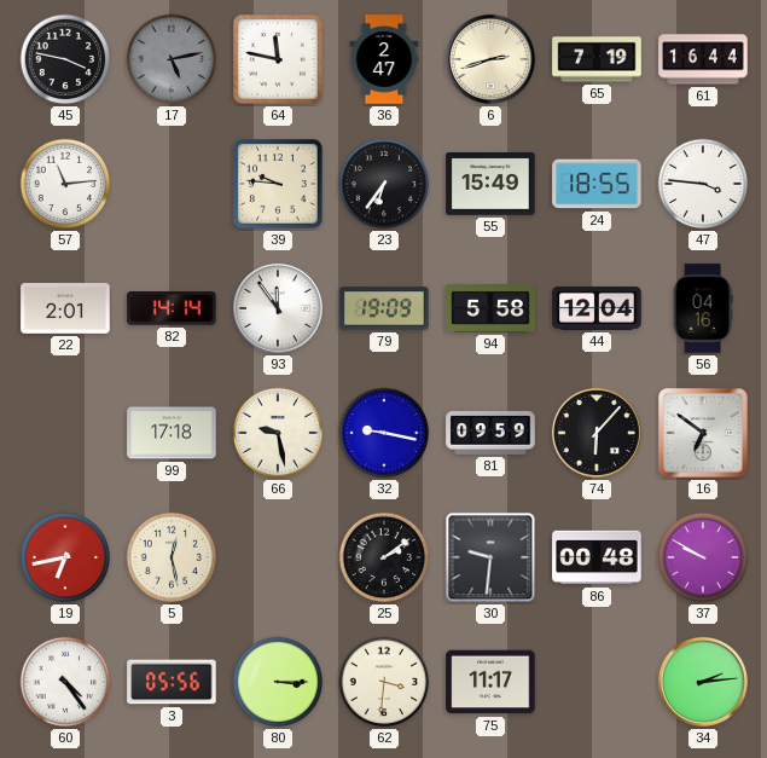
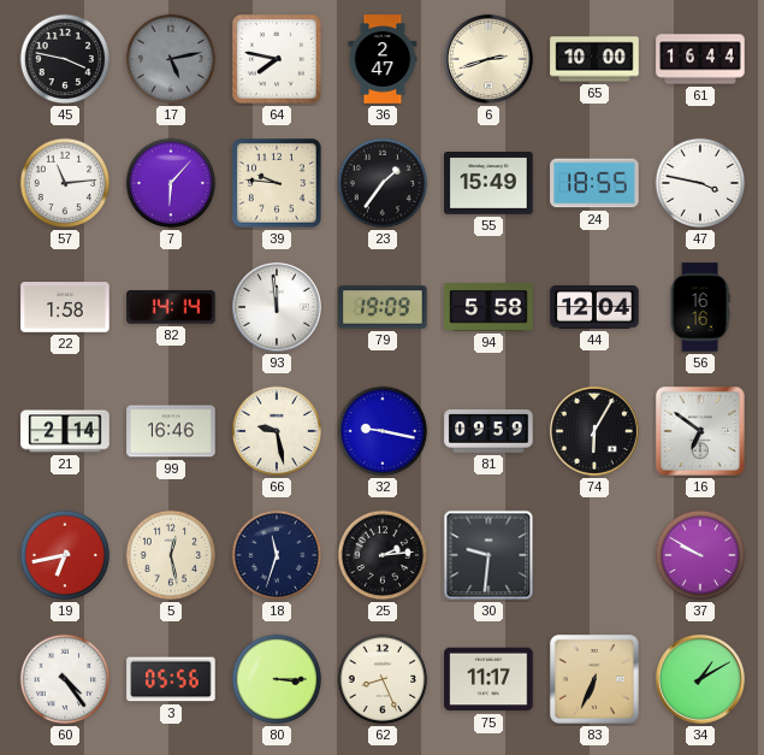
64: 11:47 -> 7:47 (277, 59)
65: 7:19 -> 10:00 (594, 59)
7: none -> 6:07 (171, 183)
23: 6:36 -> 1:36 (383, 183)
47: 3:46 -> 3:47 (700, 183)
22: 2:01 -> 1:58 (65, 307)
93: 11:54 -> 11:59 (277, 307)
56: 04:16 -> 16:16 (700, 307)
21: none -> 2:14 (65, 431)
99: 17:18 -> 16:46 (171, 431)
74: 6:07 -> 6:05 (594, 431)
18: none -> 11:33 (277, 555)
25: 2:09 -> 2:14 (383, 555)
86: 00:48 -> none (597, 557)
62: 3:31 -> 8:26 (383, 679)
83: none -> 6:34 (596, 680)
34: 2:14 -> 1:10 (700, 679)
